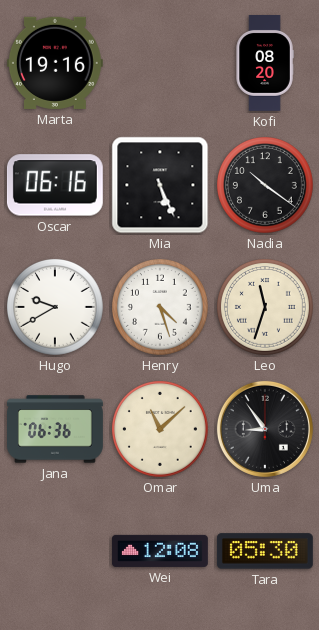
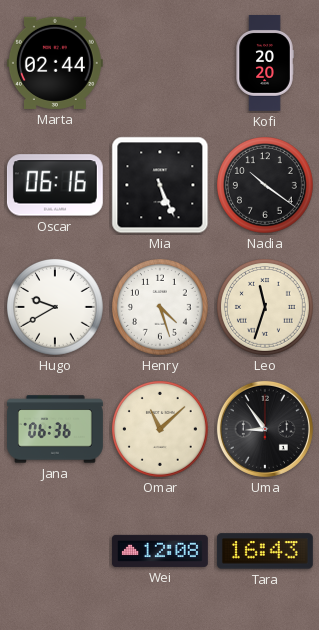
Marta: 19:16 -> 02:44 (55, 63)
Kofi: 08:20 -> 20:20 (265, 64)
Tara: 05:30 -> 16:43 (265, 551)
